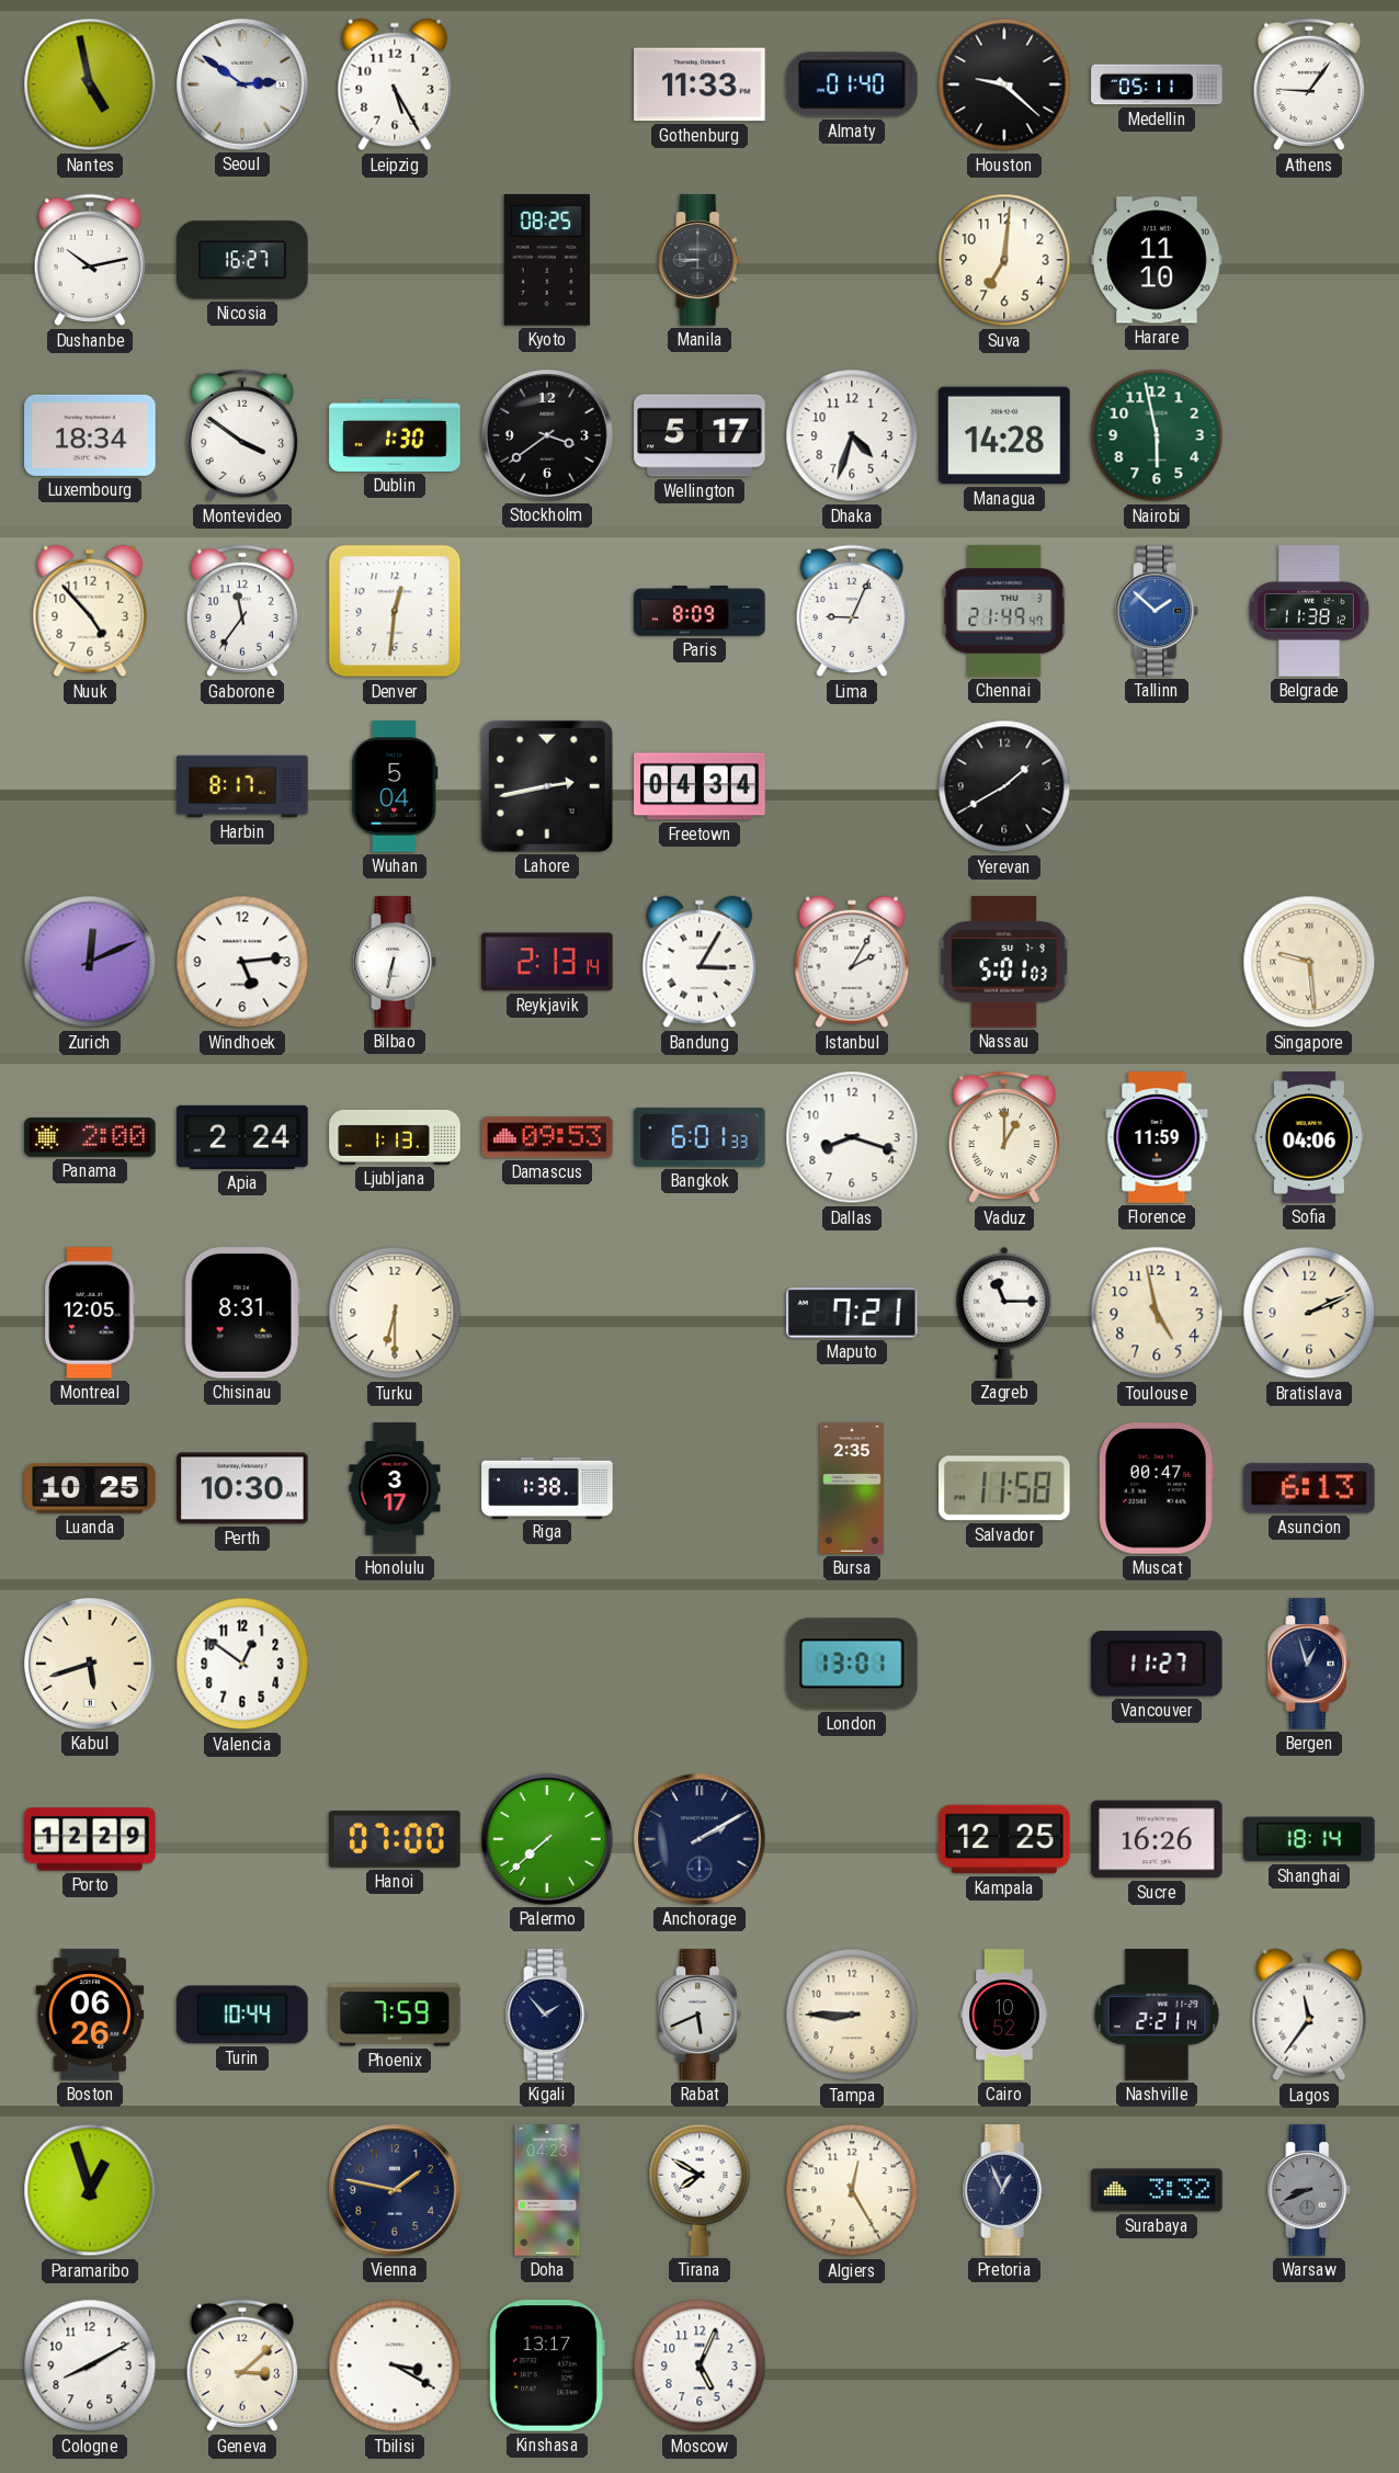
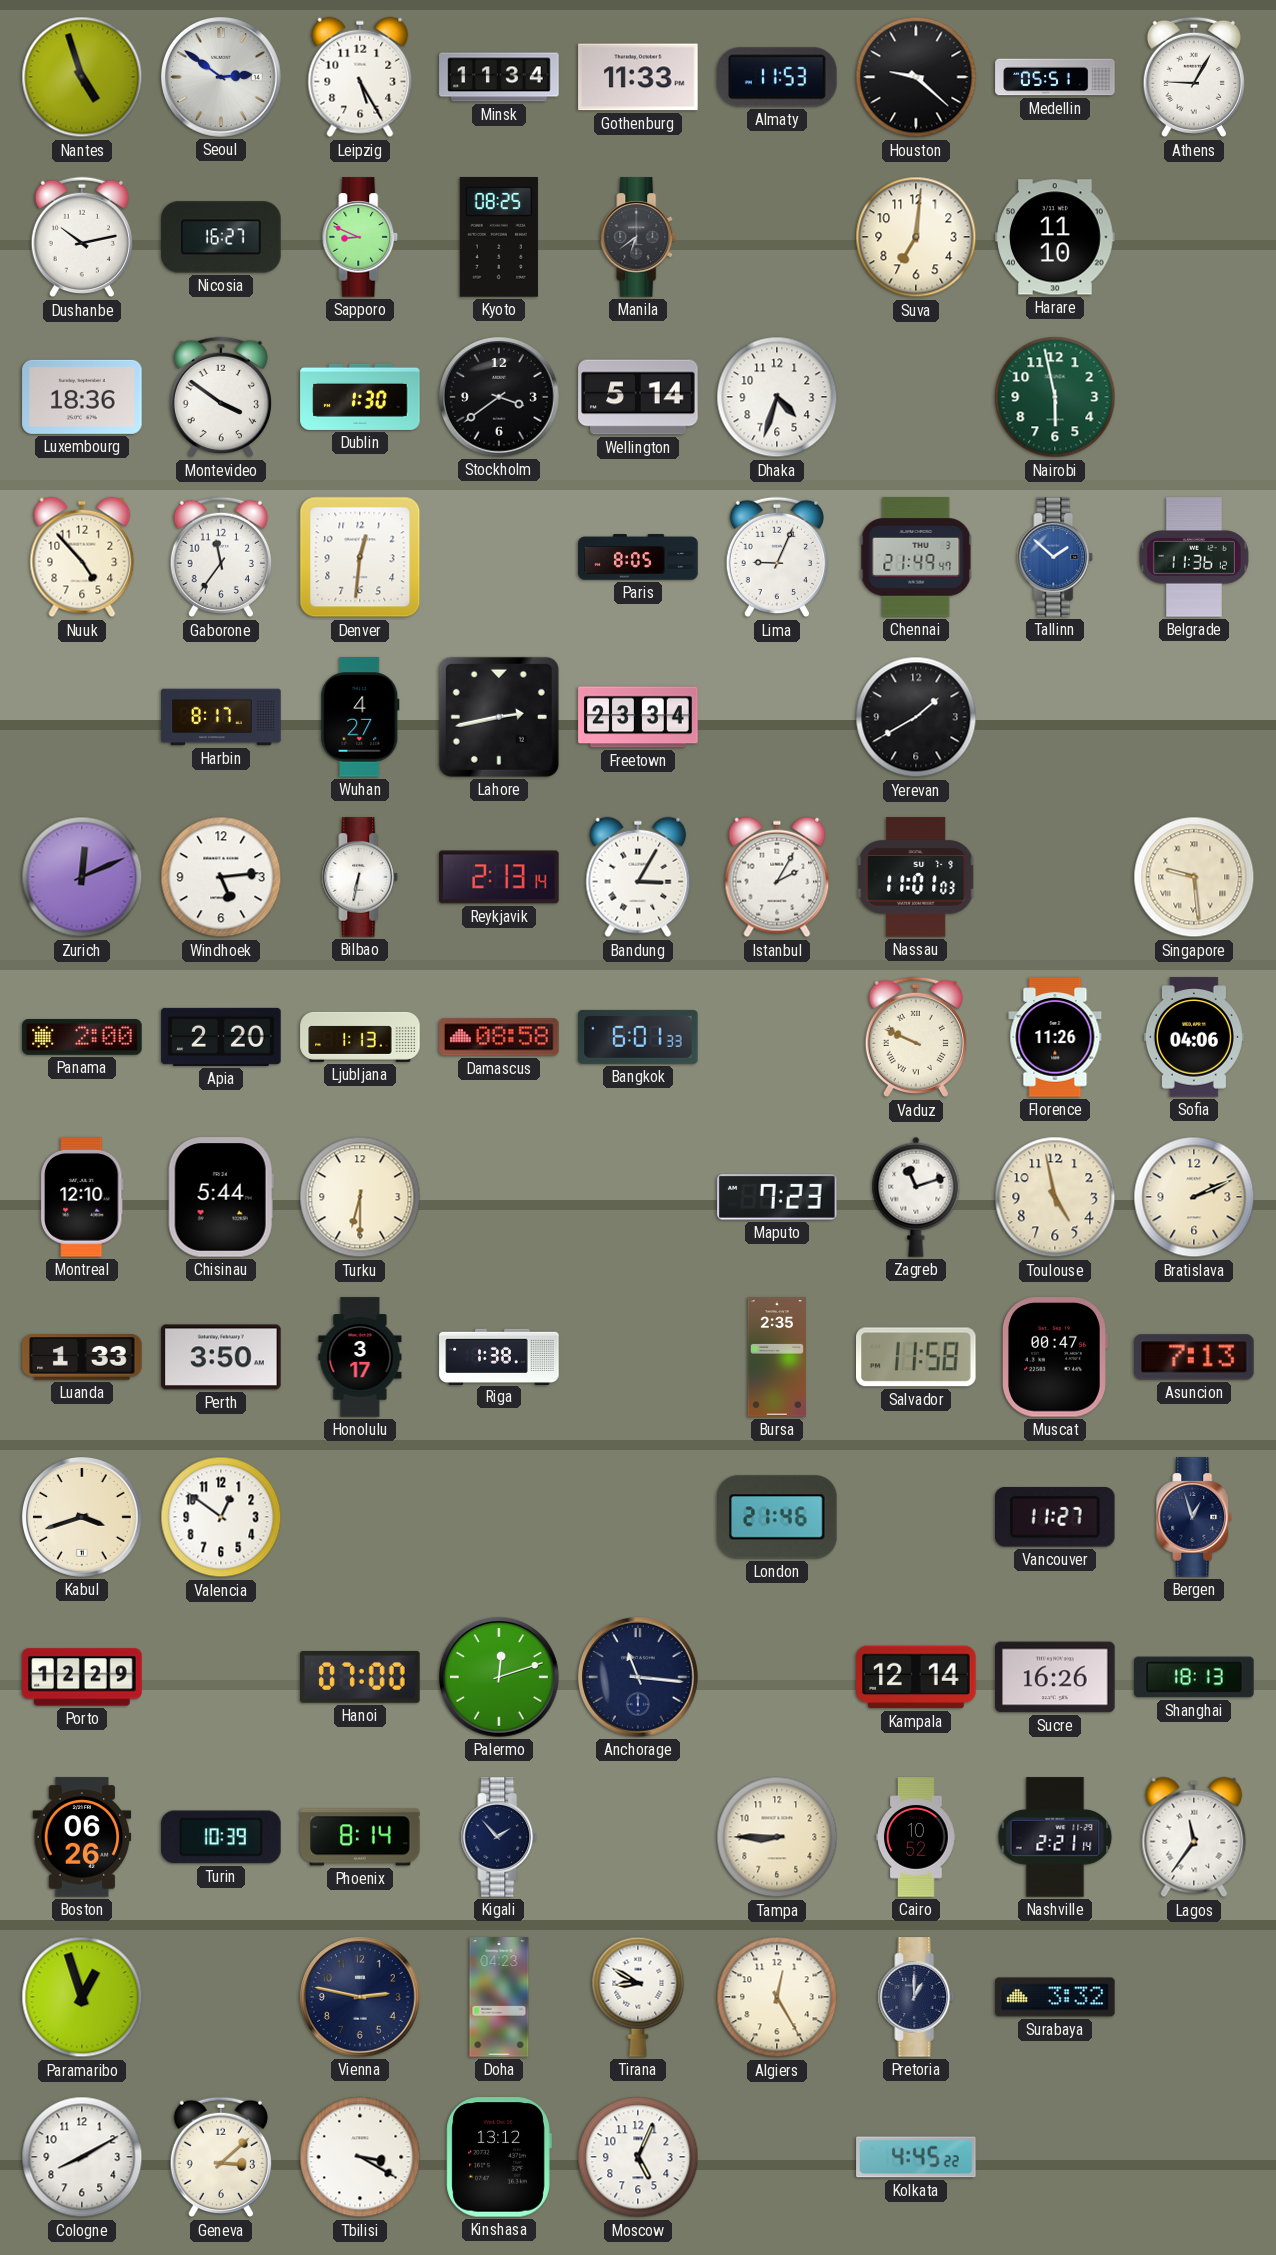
Nantes: 4:58 -> 4:57 (82, 77)
Minsk: none -> 11:34 (499, 77)
Almaty: 01:40 -> 11:53 (778, 77)
Medellin: 05:11 -> 05:51 (1055, 77)
Athens: 9:06 -> 9:05 (1194, 77)
Sapporo: none -> 8:49 (360, 237)
Manila: 8:45 -> 6:39 (638, 237)
Luxembourg: 18:34 -> 18:36 (82, 397)
Wellington: 5:17 -> 5:14 (638, 397)
Managua: 14:28 -> none (1004, 435)
Paris: 8:09 -> 8:05 (638, 557)
Belgrade: 11:38 -> 11:36 (1194, 557)
Wuhan: 5:04 -> 4:27 (360, 717)
Freetown: 04:34 -> 23:34 (638, 717)
Nassau: 5:01 -> 11:01 (916, 877)
Apia: 2:24 -> 2:20 (221, 1037)
Damascus: 09:53 -> 08:58 (499, 1037)
Dallas: 8:18 -> none (852, 1137)
Vaduz: 1:00 -> 9:49 (916, 1037)
Florence: 11:59 -> 11:26 (1055, 1037)
Montreal: 12:05 -> 12:10 (82, 1197)
Chisinau: 8:31 -> 5:44 (221, 1197)
Maputo: 7:21 -> 7:23 (777, 1198)
Zagreb: 11:15 -> 11:12 (916, 1197)
Luanda: 10:25 -> 1:33 (82, 1357)
Perth: 10:30 -> 3:50 (221, 1357)
Asuncion: 6:13 -> 7:13 (1194, 1357)
Kabul: 5:42 -> 3:42 (83, 1518)
London: 13:01 -> 21:46 (777, 1517)
Palermo: 7:38 -> 12:12 (500, 1678)
Anchorage: 2:10 -> 11:16 (639, 1678)
Kampala: 12:25 -> 12:14 (916, 1677)
Shanghai: 18:14 -> 18:13 (1194, 1677)
Turin: 10:44 -> 10:39 (221, 1837)
Phoenix: 7:59 -> 8:14 (360, 1837)
Rabat: 5:41 -> none (699, 2015)
Vienna: 1:47 -> 2:47 (361, 1998)
Tirana: 7:50 -> 8:50 (638, 1997)
Pretoria: 12:56 -> 1:00 (916, 1997)
Warsaw: 8:41 -> none (1309, 2190)
Kinshasa: 13:17 -> 13:12 (499, 2157)
Kolkata: none -> 4:45 (916, 2157)
